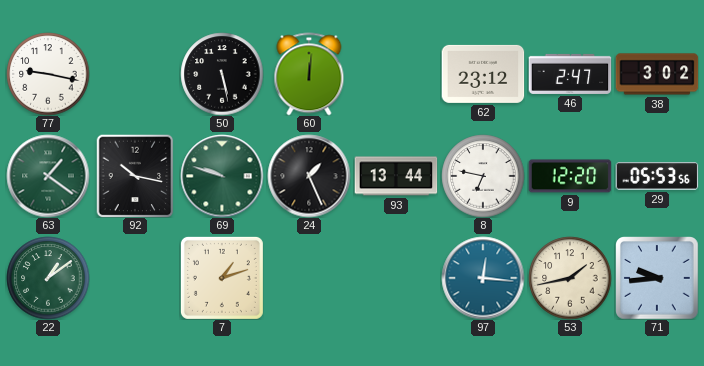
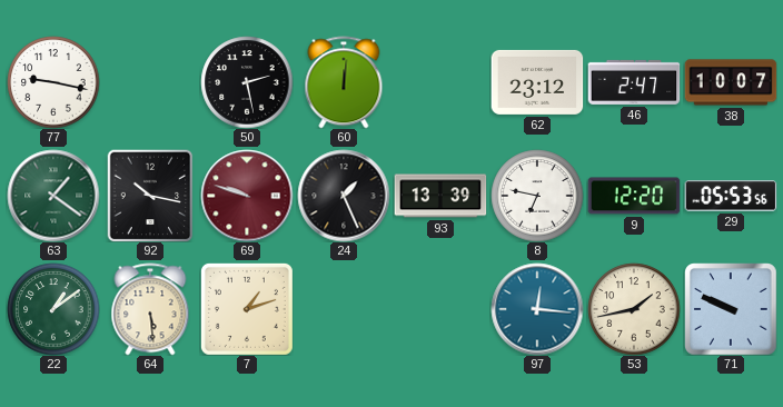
50: 5:28 -> 2:28 (247, 82)
38: 3:02 -> 10:07 (731, 82)
69 dial: green -> burgundy (247, 196)
93: 13:44 -> 13:39 (440, 196)
64: none -> 5:29 (150, 309)
71: 9:44 -> 9:49 (731, 309)
